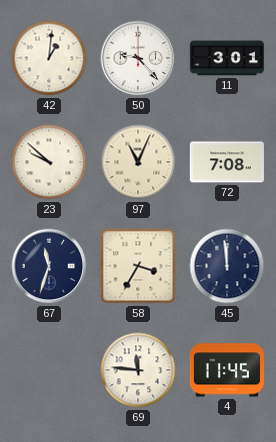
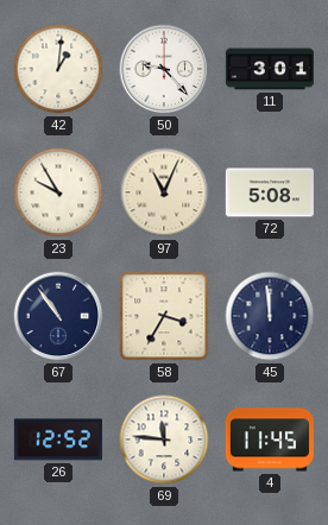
23: 9:52 -> 9:55 (58, 192)
72: 7:08 -> 5:08 (270, 192)
67: 11:33 -> 10:54 (58, 316)
26: none -> 12:52 (58, 439)
